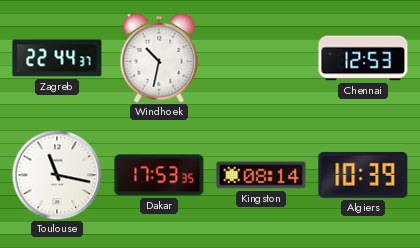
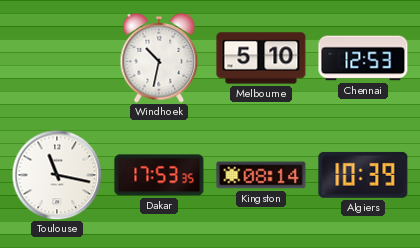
Zagreb: 22:44 -> none (57, 58)
Melbourne: none -> 5:10 (261, 58)
